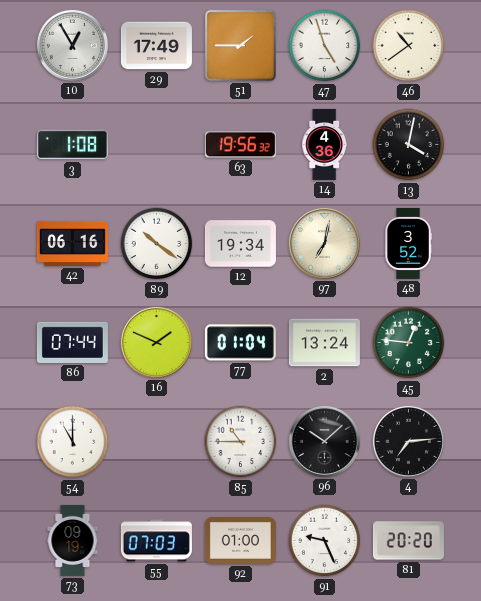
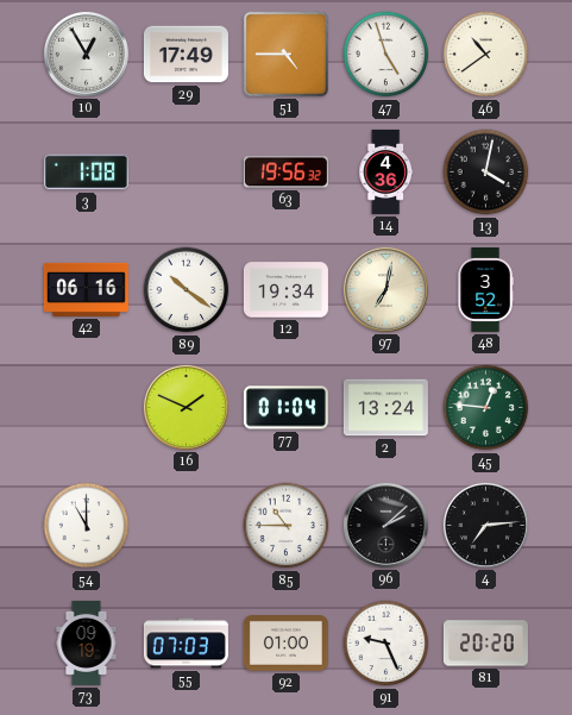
51: 1:45 -> 4:45 (285, 54)
86: 07:44 -> none (72, 342)
96: 10:08 -> 2:08 (385, 525)
